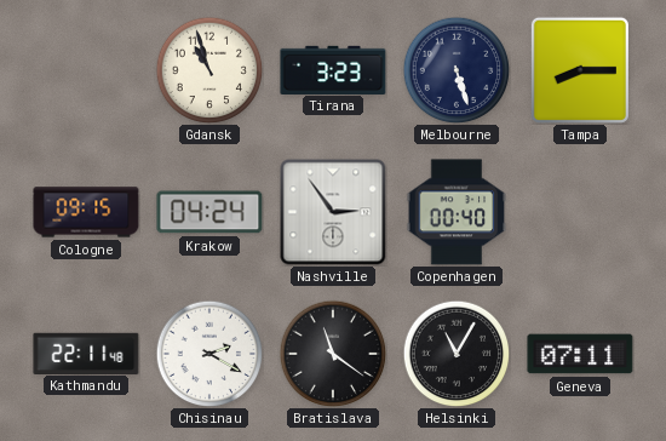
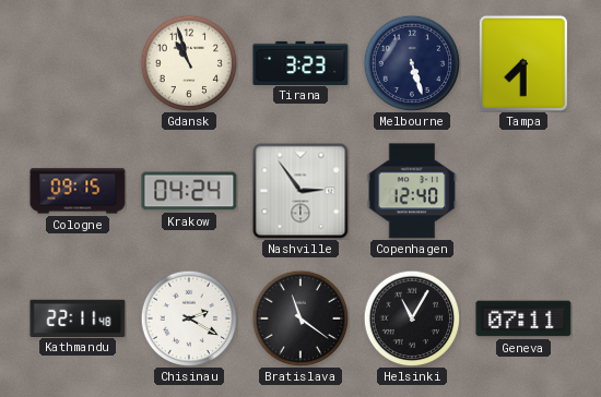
Tampa: 8:15 -> 7:30 (523, 63)
Copenhagen: 00:40 -> 12:40 (412, 191)
